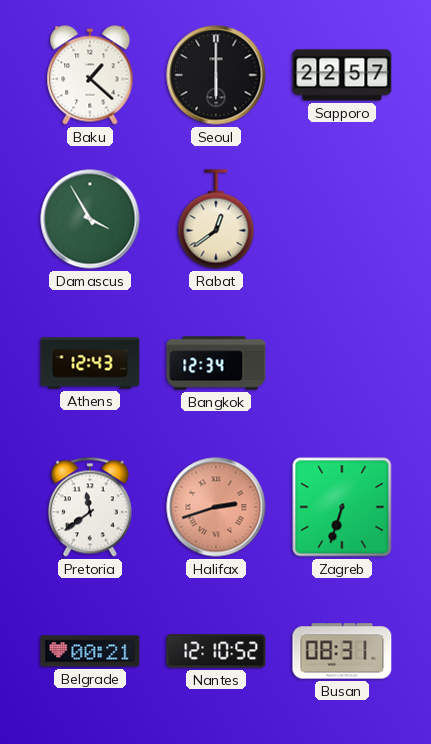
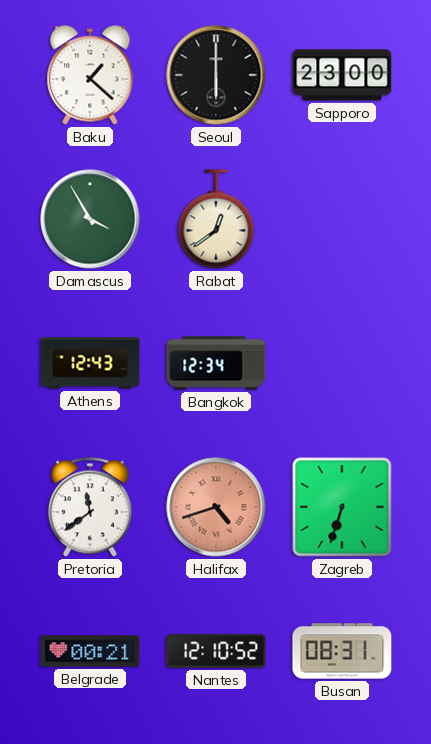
Sapporo: 22:57 -> 23:00 (342, 75)
Halifax: 2:42 -> 4:42 (216, 507)
